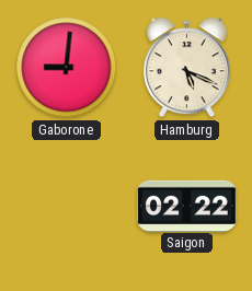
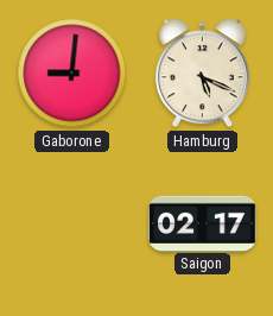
Saigon: 02:22 -> 02:17 (203, 223)
